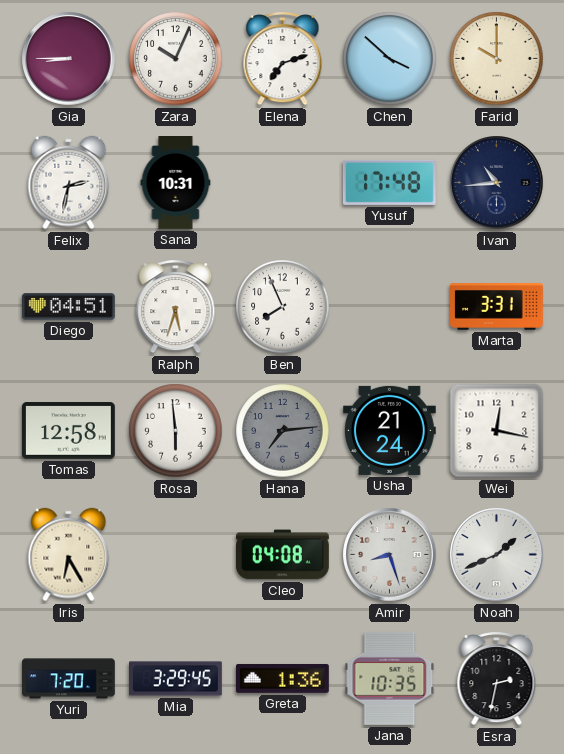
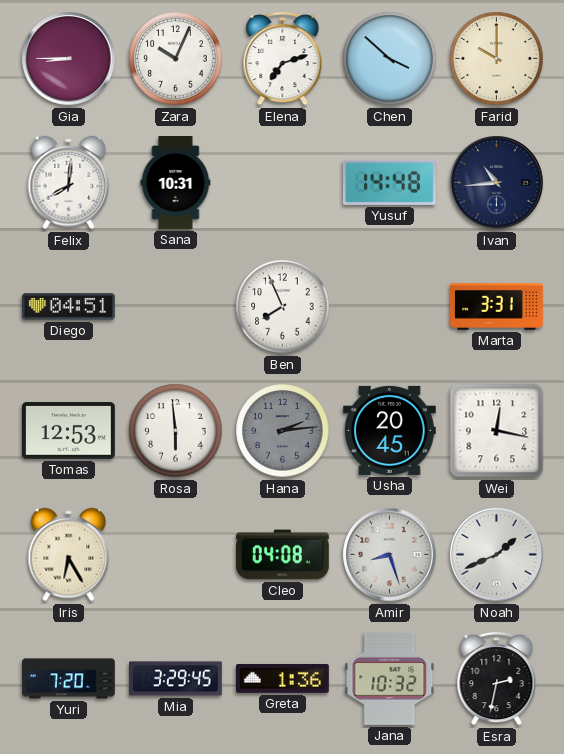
Felix: 2:32 -> 8:01 (69, 183)
Yusuf: 17:48 -> 14:48 (389, 182)
Ralph: 5:33 -> none (176, 306)
Tomas: 12:58 -> 12:53 (68, 431)
Hana: 7:14 -> 2:14 (283, 431)
Usha: 21:24 -> 20:45 (389, 430)
Jana: 10:35 -> 10:32 (390, 678)
